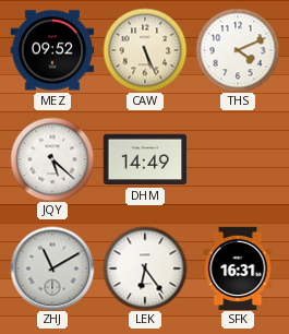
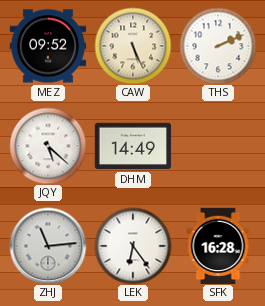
THS: 4:11 -> 2:11 (218, 46)
ZHJ: 11:10 -> 11:14 (48, 246)
SFK: 16:31 -> 16:28 (218, 246)
